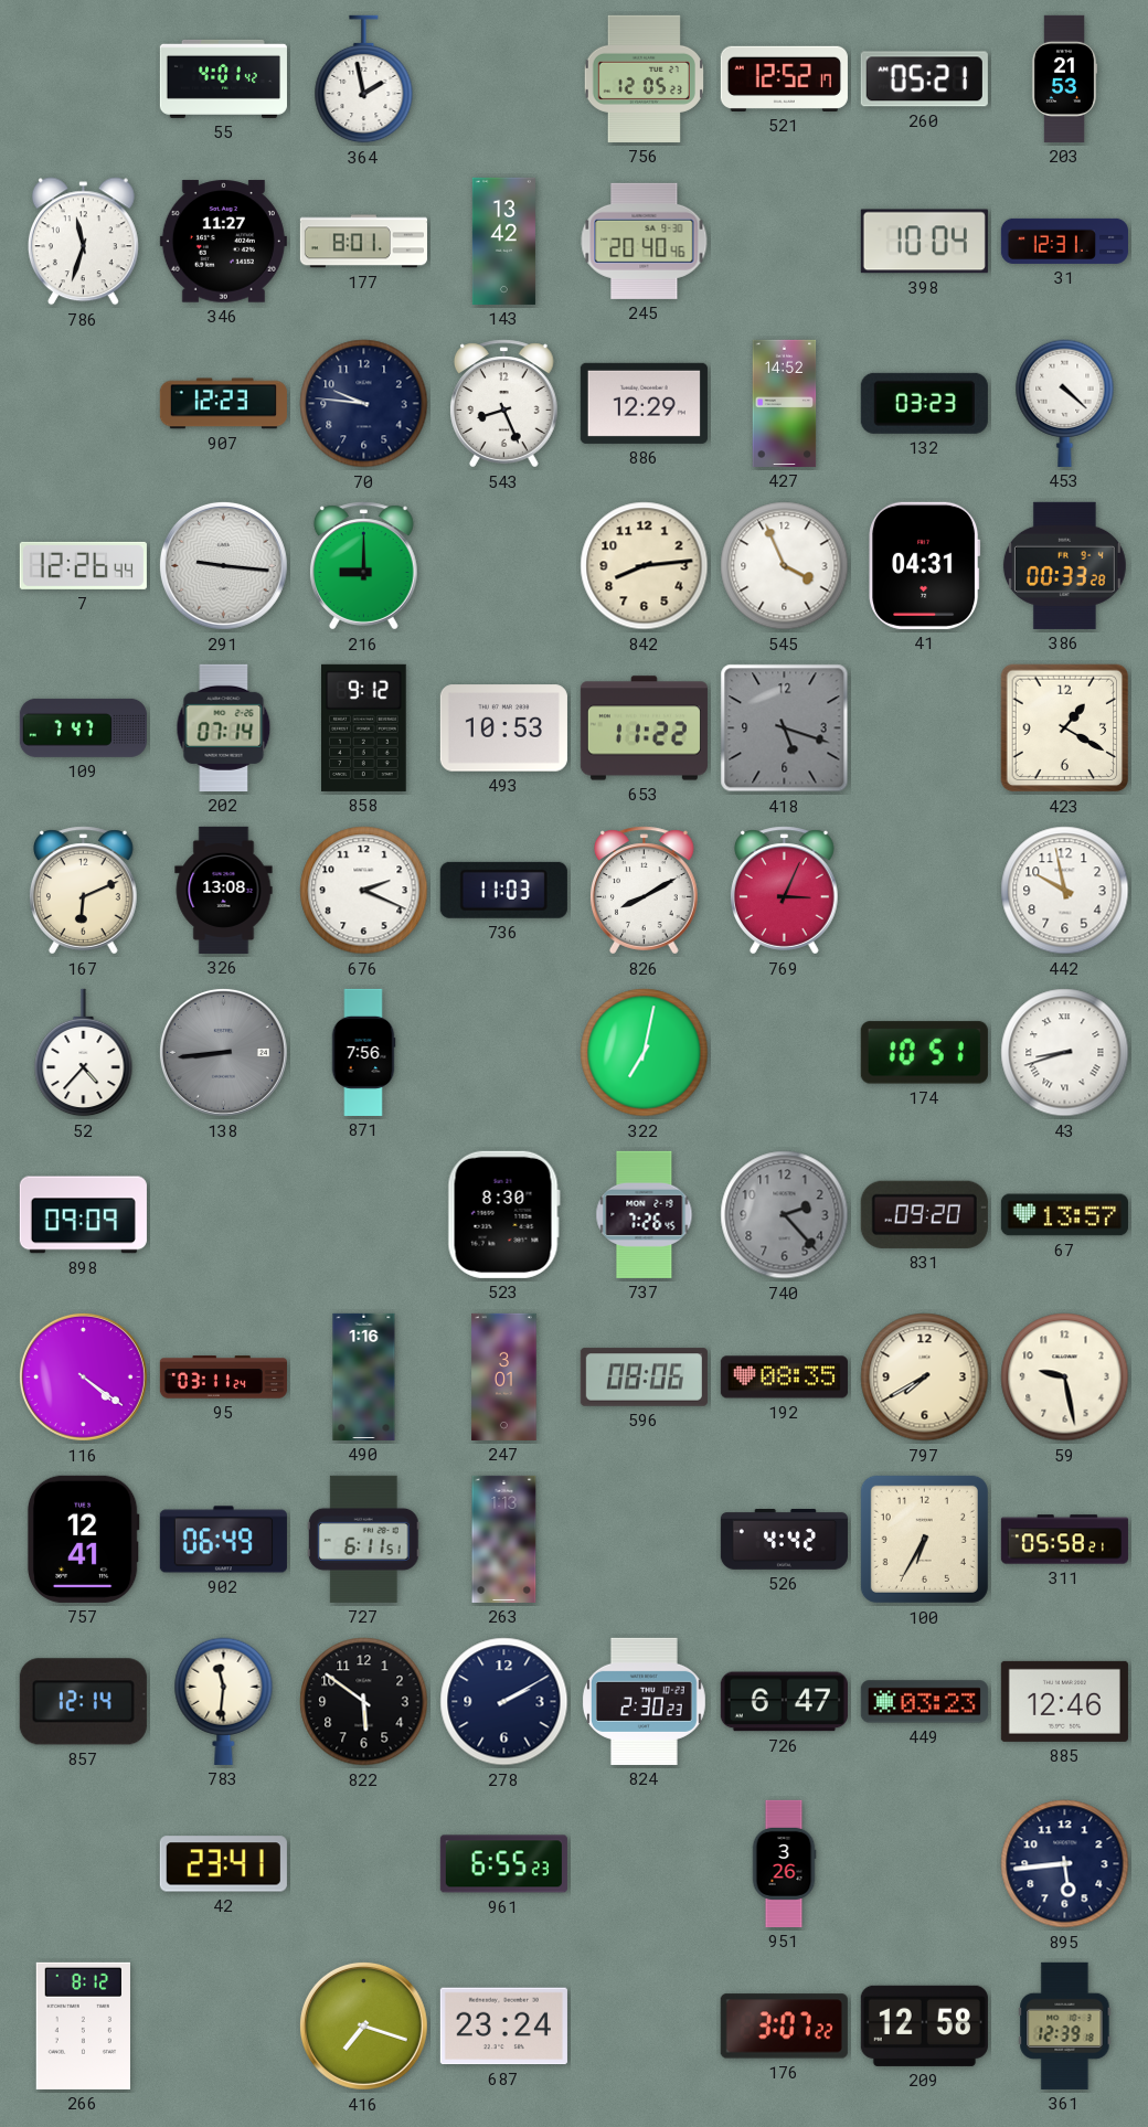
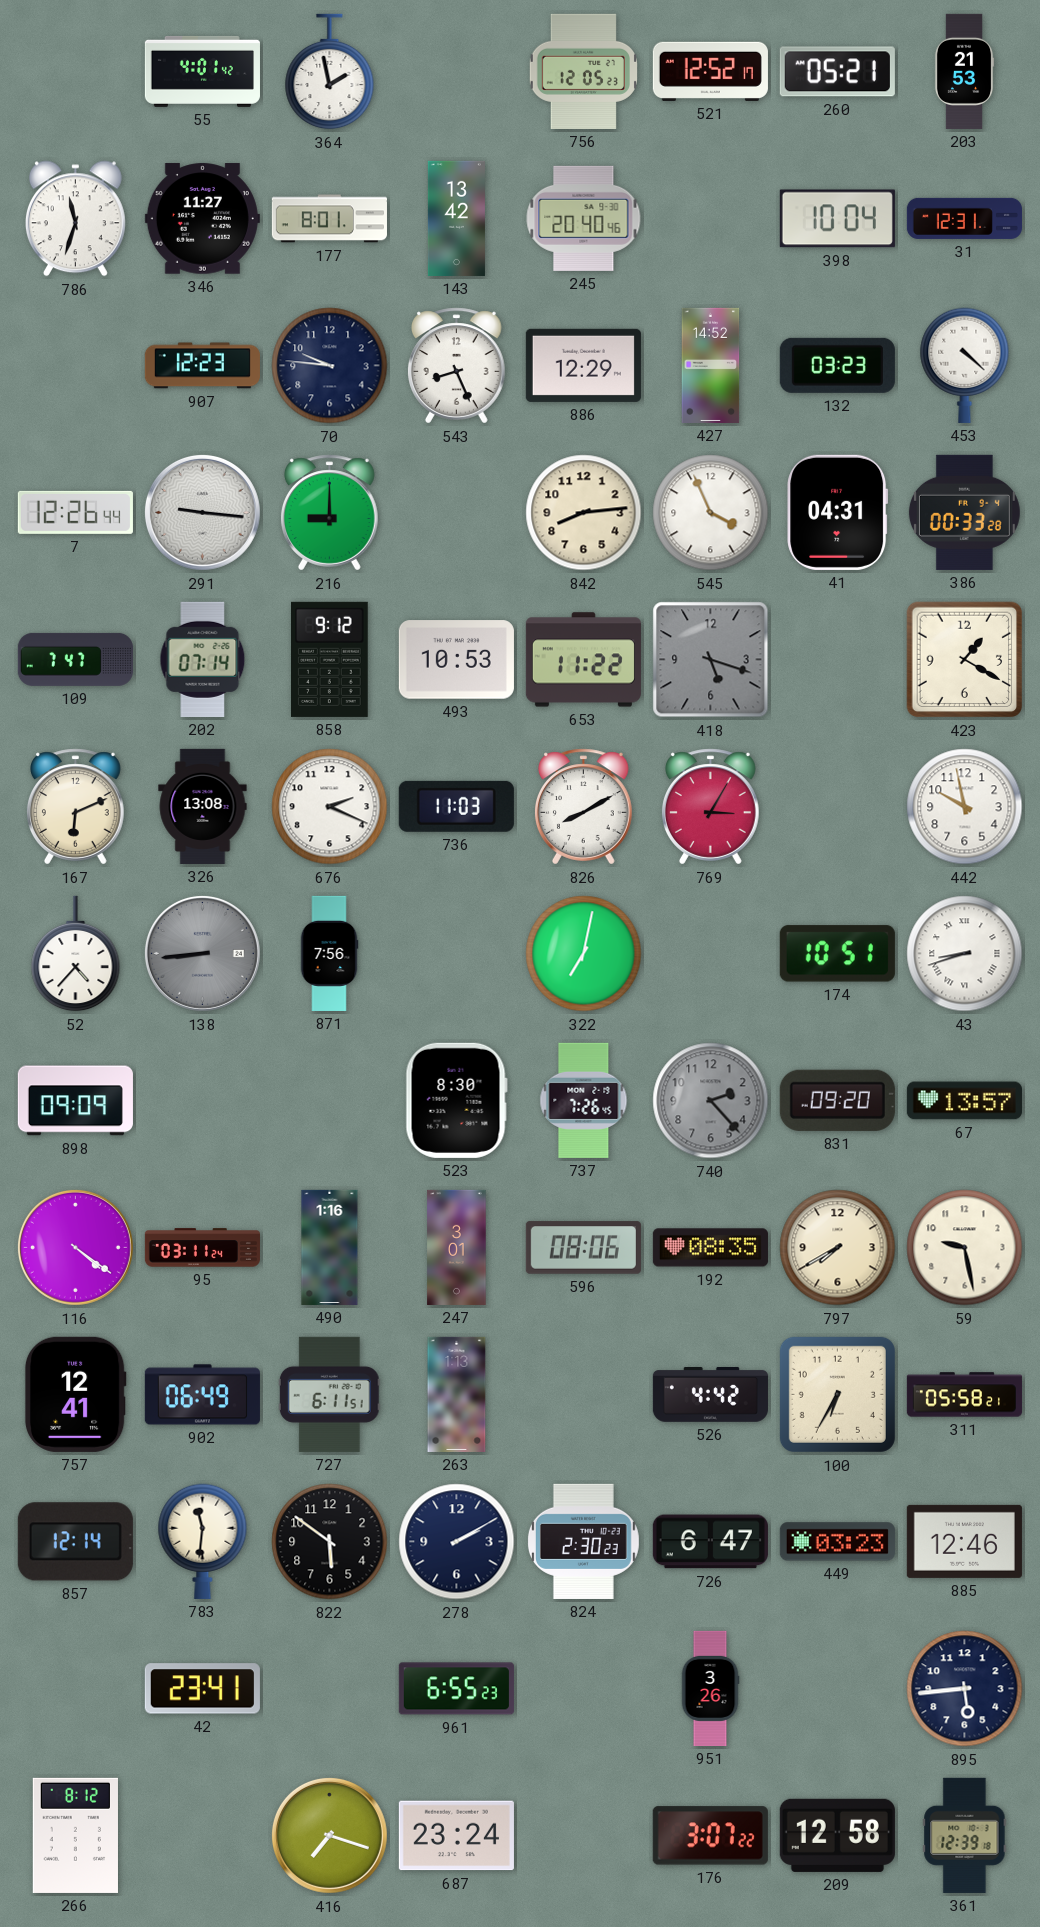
769: 3:04 -> 3:05 (711, 807)
